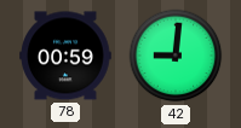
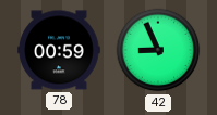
42: 9:01 -> 8:56 (158, 50)
